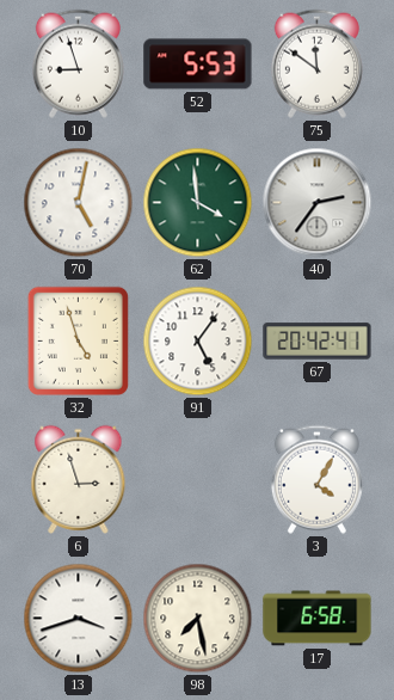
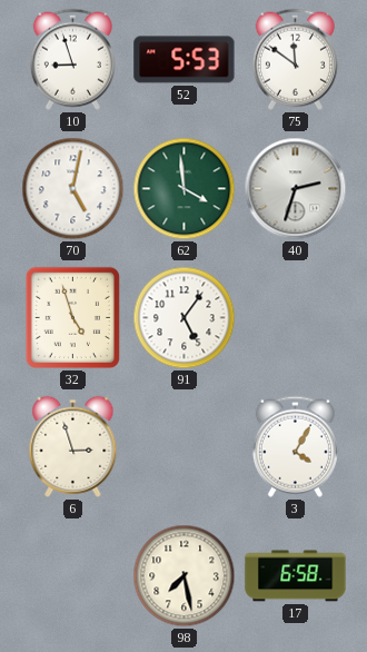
40: 2:36 -> 2:33 (296, 189)
67: 20:42 -> none (318, 342)
13: 3:42 -> none (79, 619)
